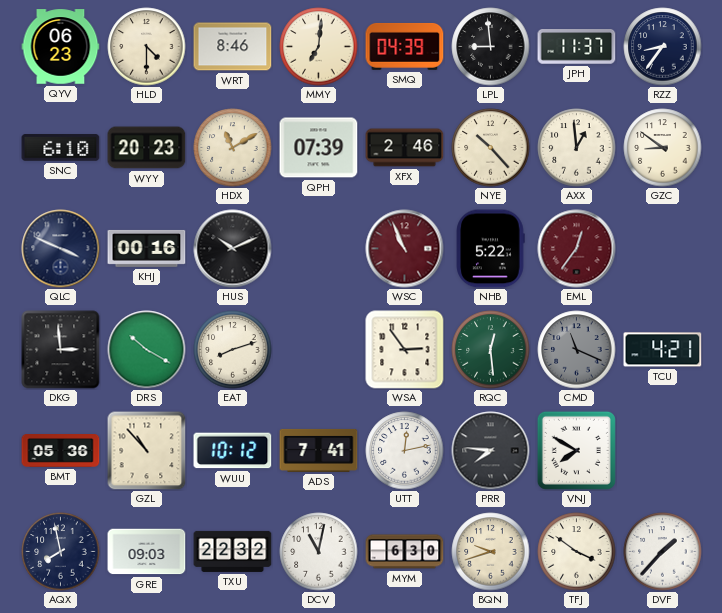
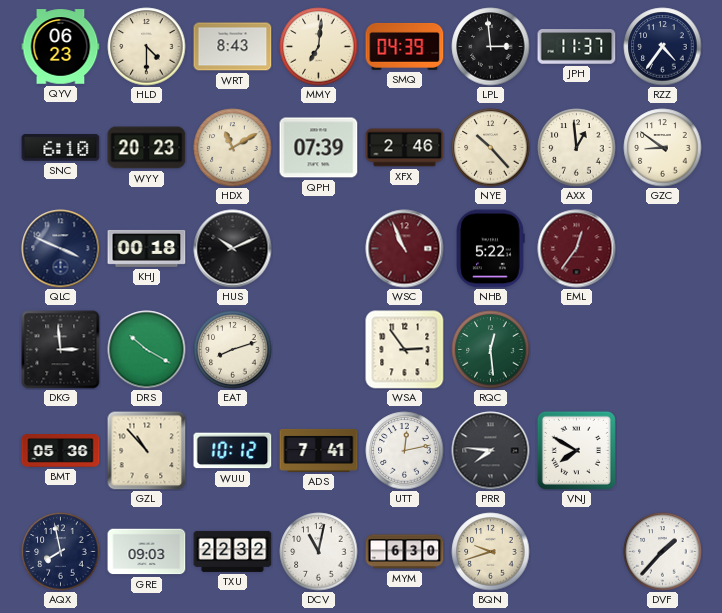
WRT: 8:46 -> 8:43 (233, 47)
LPL: 8:59 -> 2:59 (491, 47)
RZZ: 8:36 -> 4:36 (663, 47)
KHJ: 00:16 -> 00:18 (147, 248)
CMD: 11:19 -> none (577, 350)
TCU: 4:21 -> none (663, 350)
TFJ: 3:51 -> none (577, 552)
